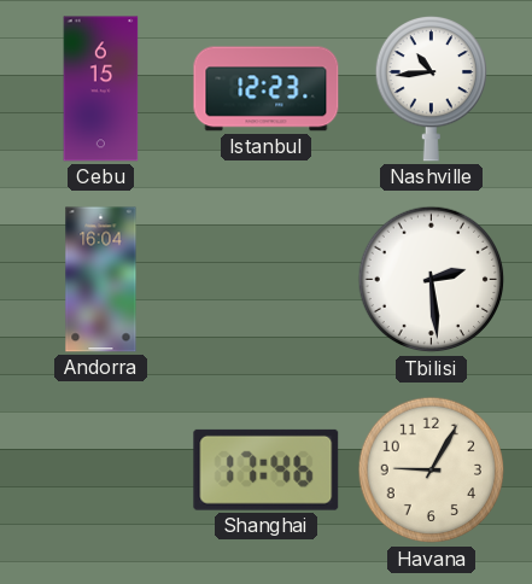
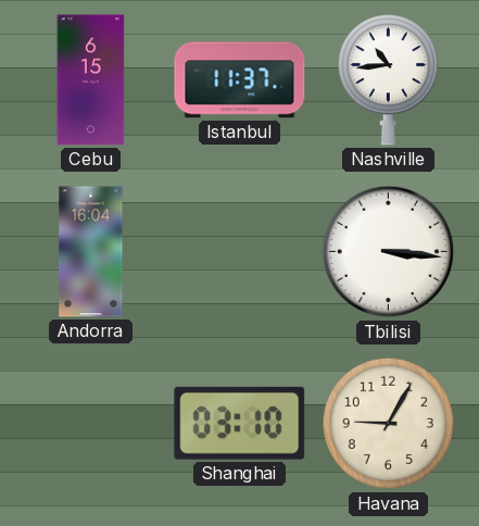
Istanbul: 12:23 -> 11:37 (240, 80)
Tbilisi: 2:29 -> 3:16 (389, 252)
Shanghai: 17:46 -> 03:10 (240, 423)
